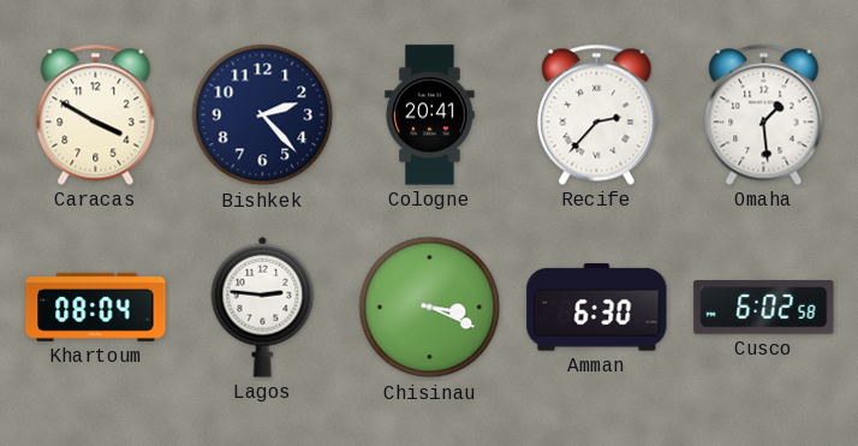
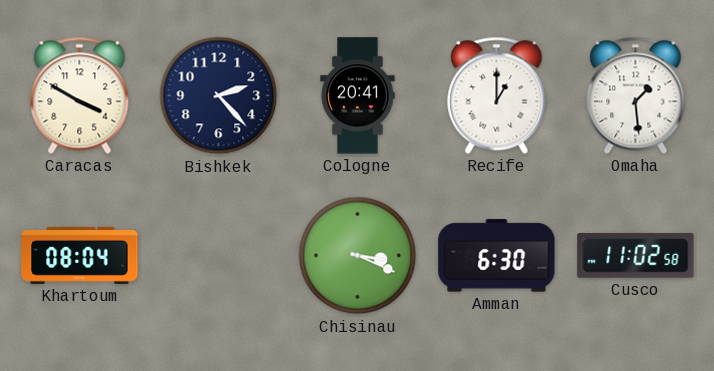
Recife: 2:37 -> 1:00 (497, 95)
Lagos: 2:46 -> none (263, 307)
Cusco: 6:02 -> 11:02 (636, 256)
